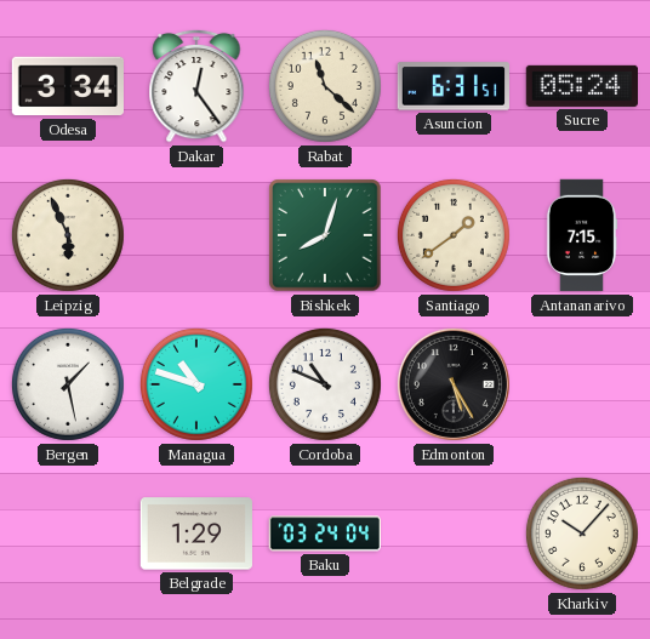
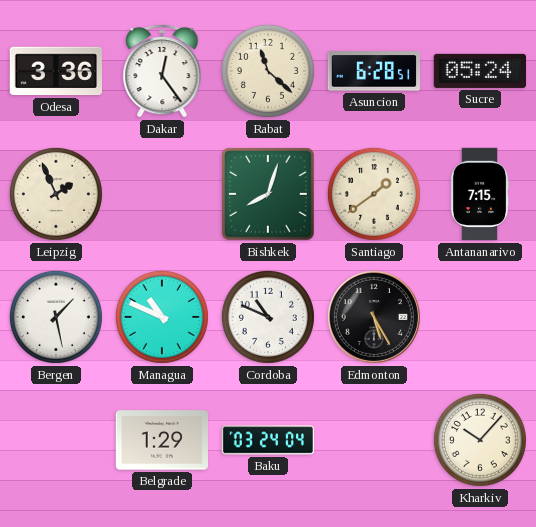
Odesa: 3:34 -> 3:36 (55, 71)
Asuncion: 6:31 -> 6:28 (373, 71)
Leipzig: 5:56 -> 1:56 (56, 194)
Managua: 10:48 -> 10:49 (162, 317)
